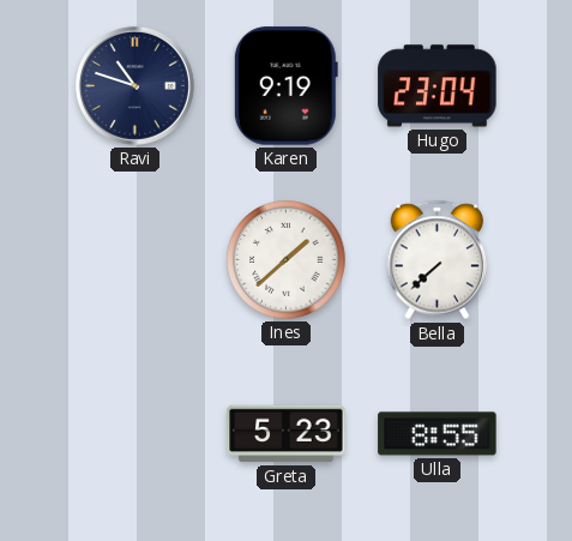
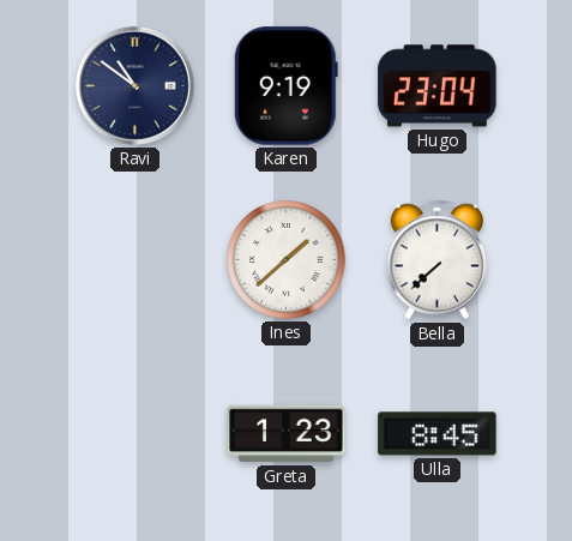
Ravi: 10:48 -> 10:51 (134, 85)
Greta: 5:23 -> 1:23 (287, 434)
Ulla: 8:55 -> 8:45 (438, 434)
